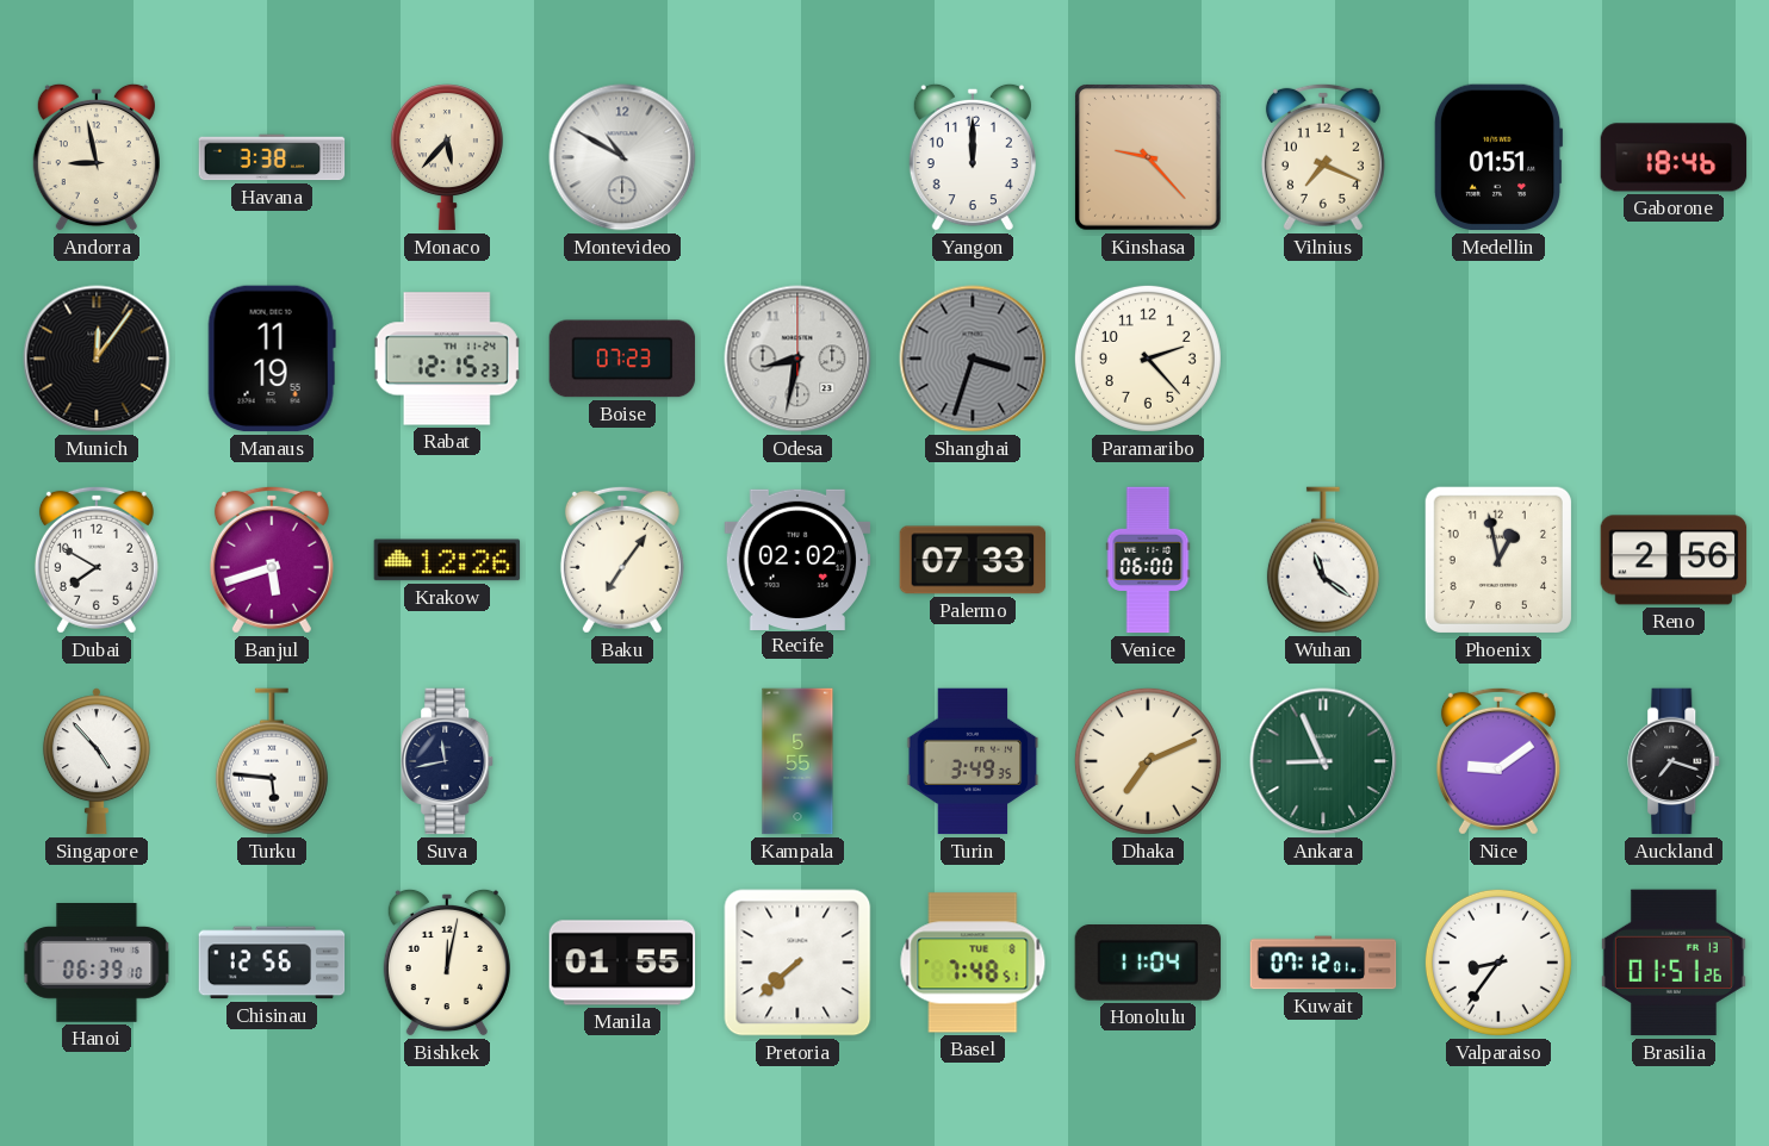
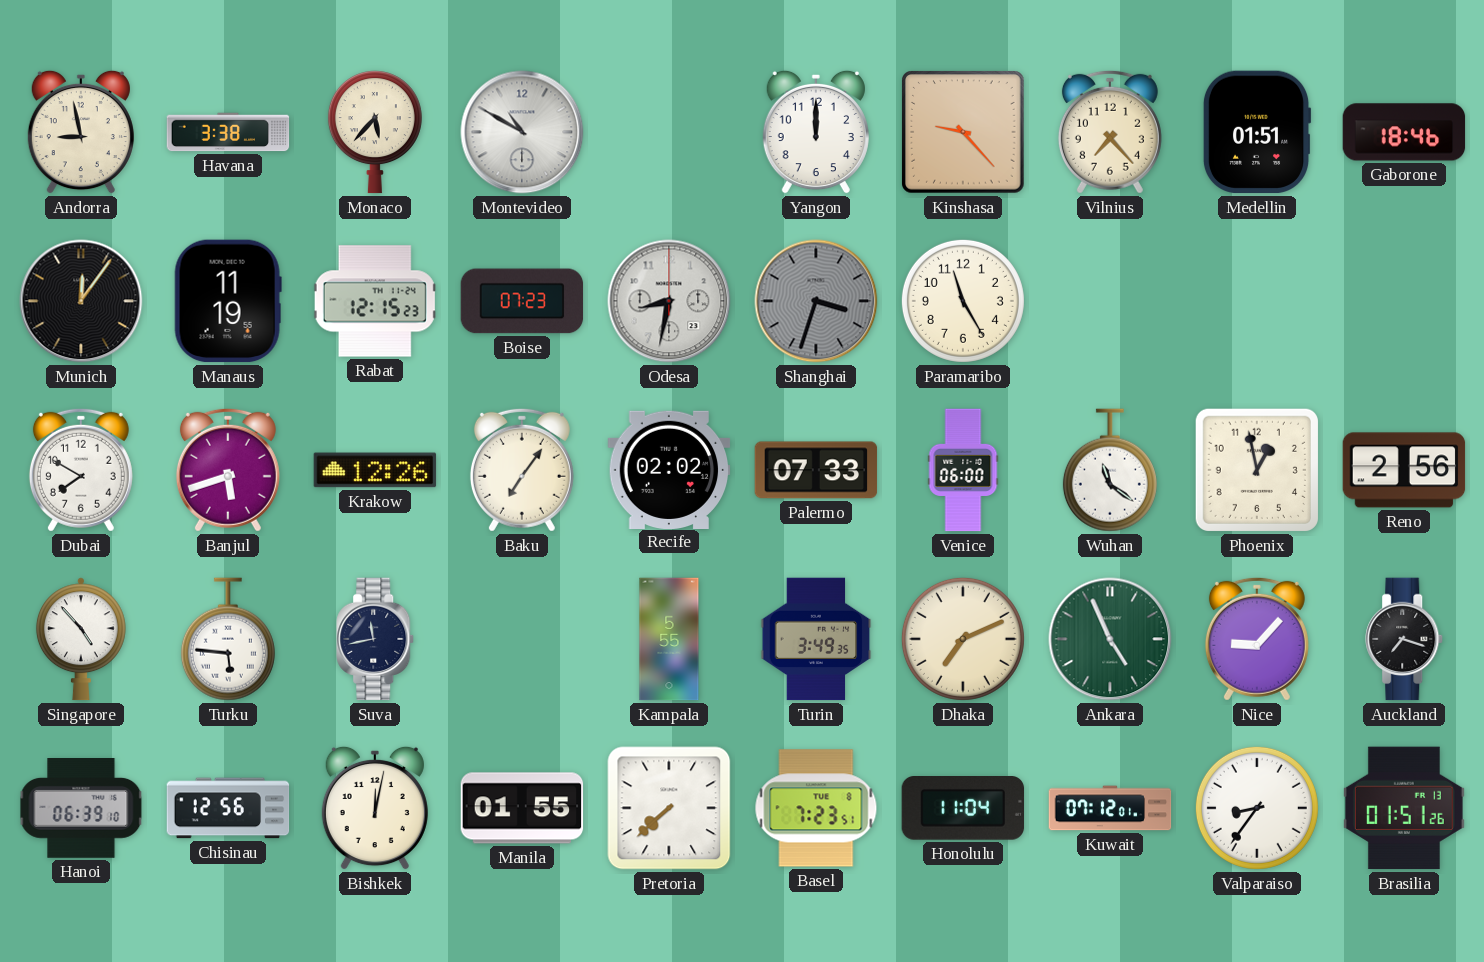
Vilnius: 7:19 -> 7:23 (1110, 132)
Paramaribo: 2:23 -> 11:25 (963, 301)
Ankara: 8:56 -> 4:56 (1110, 639)
Nice: 9:09 -> 9:07 (1257, 639)
Basel: 7:48 -> 7:23 (816, 808)
